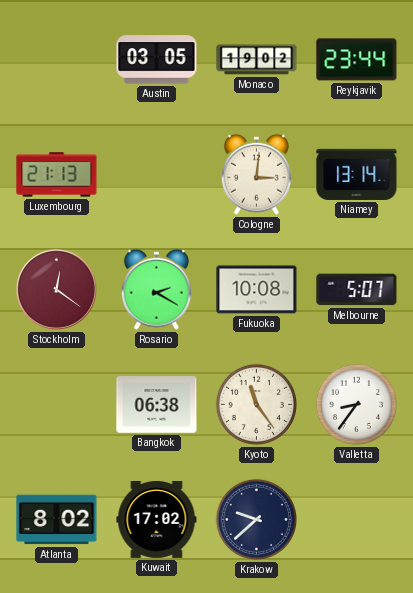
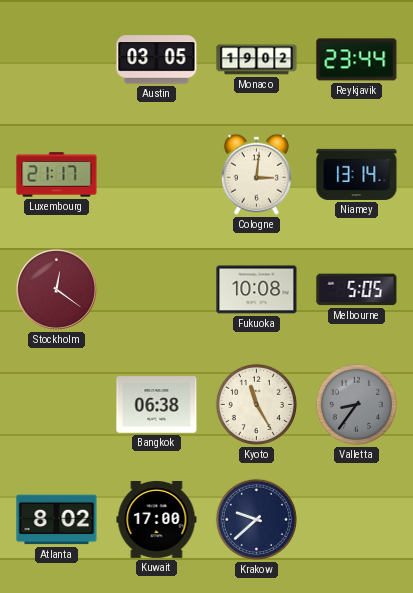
Luxembourg: 21:13 -> 21:17 (57, 175)
Rosario: 2:20 -> none (156, 289)
Melbourne: 5:07 -> 5:05 (357, 290)
Kyoto: 11:24 -> 11:25 (256, 404)
Valletta dial: white -> grey (356, 404)
Kuwait: 17:02 -> 17:00 (157, 519)
